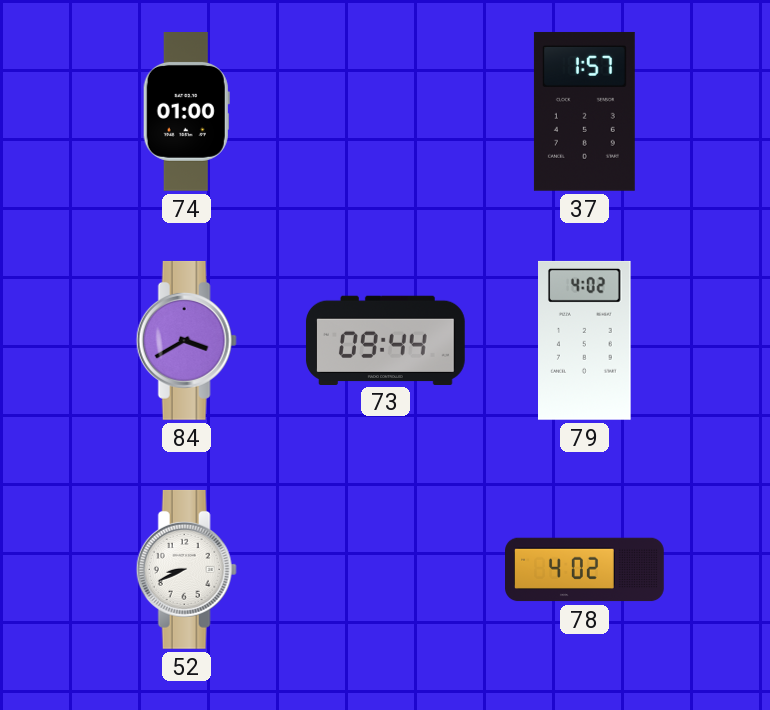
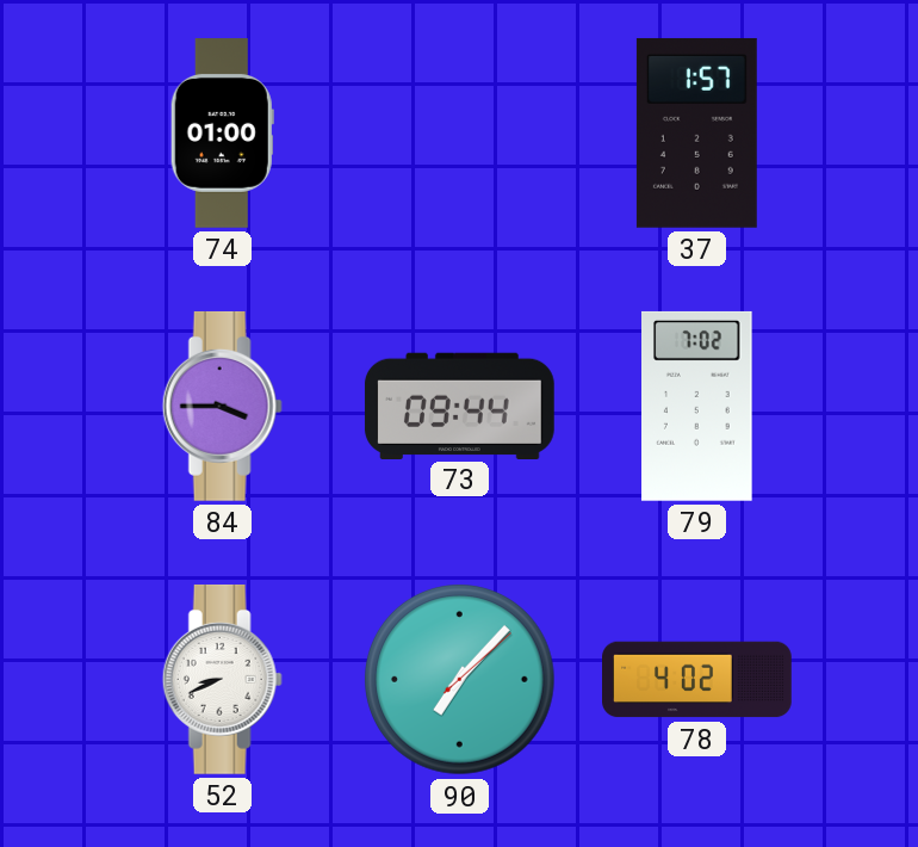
84: 3:40 -> 3:45 (222, 406)
79: 4:02 -> 7:02 (697, 406)
90: none -> 7:07 (460, 680)
